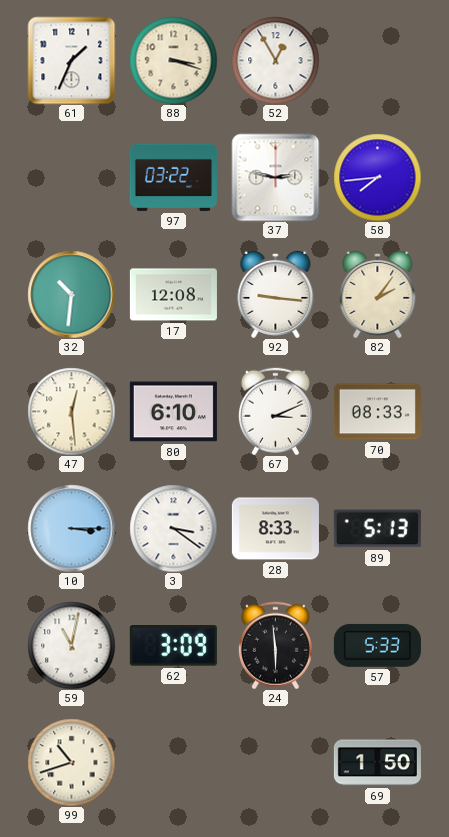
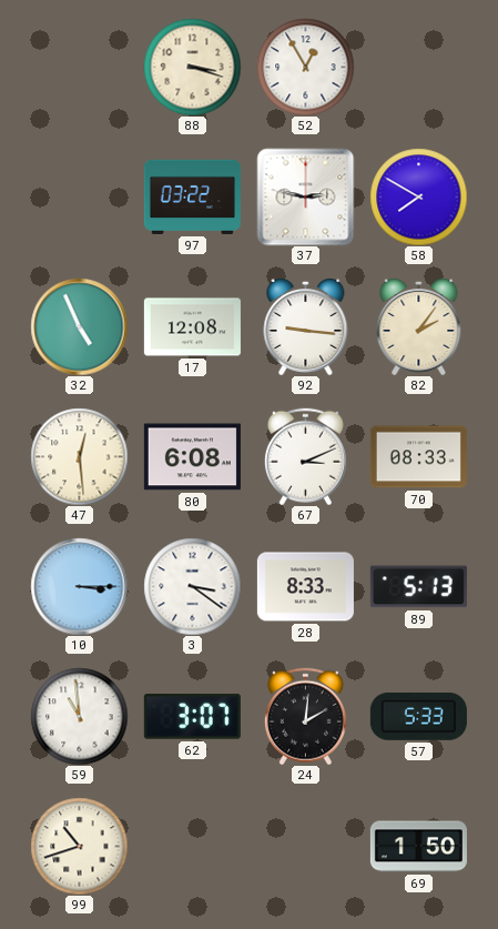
61: 1:34 -> none (71, 60)
58: 7:44 -> 7:50 (418, 196)
32: 10:31 -> 4:56 (79, 326)
80: 6:10 -> 6:08 (192, 457)
59: 11:02 -> 10:59 (79, 716)
62: 3:09 -> 3:07 (192, 717)
24: 5:59 -> 2:01 (305, 716)
